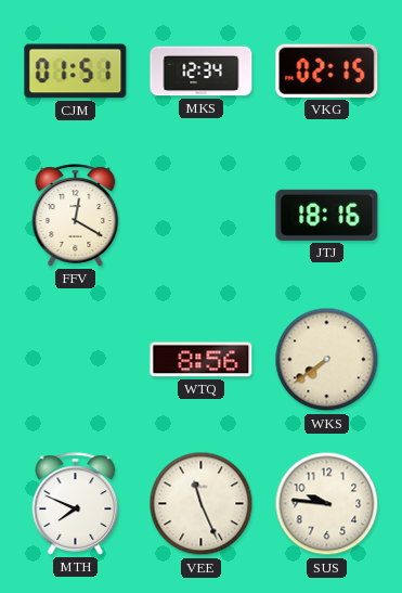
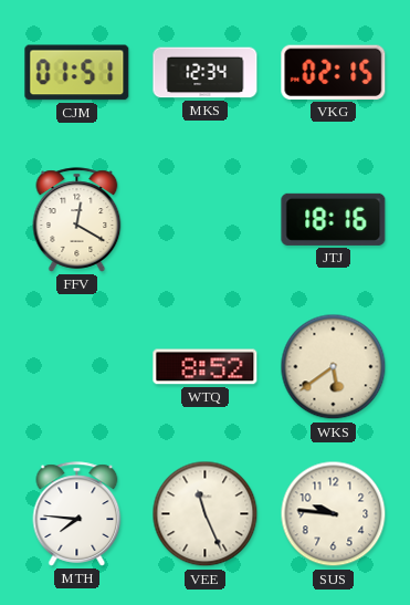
WTQ: 8:56 -> 8:52 (206, 367)
WKS: 7:39 -> 5:39 (334, 367)
MTH: 7:49 -> 7:46 (77, 514)
